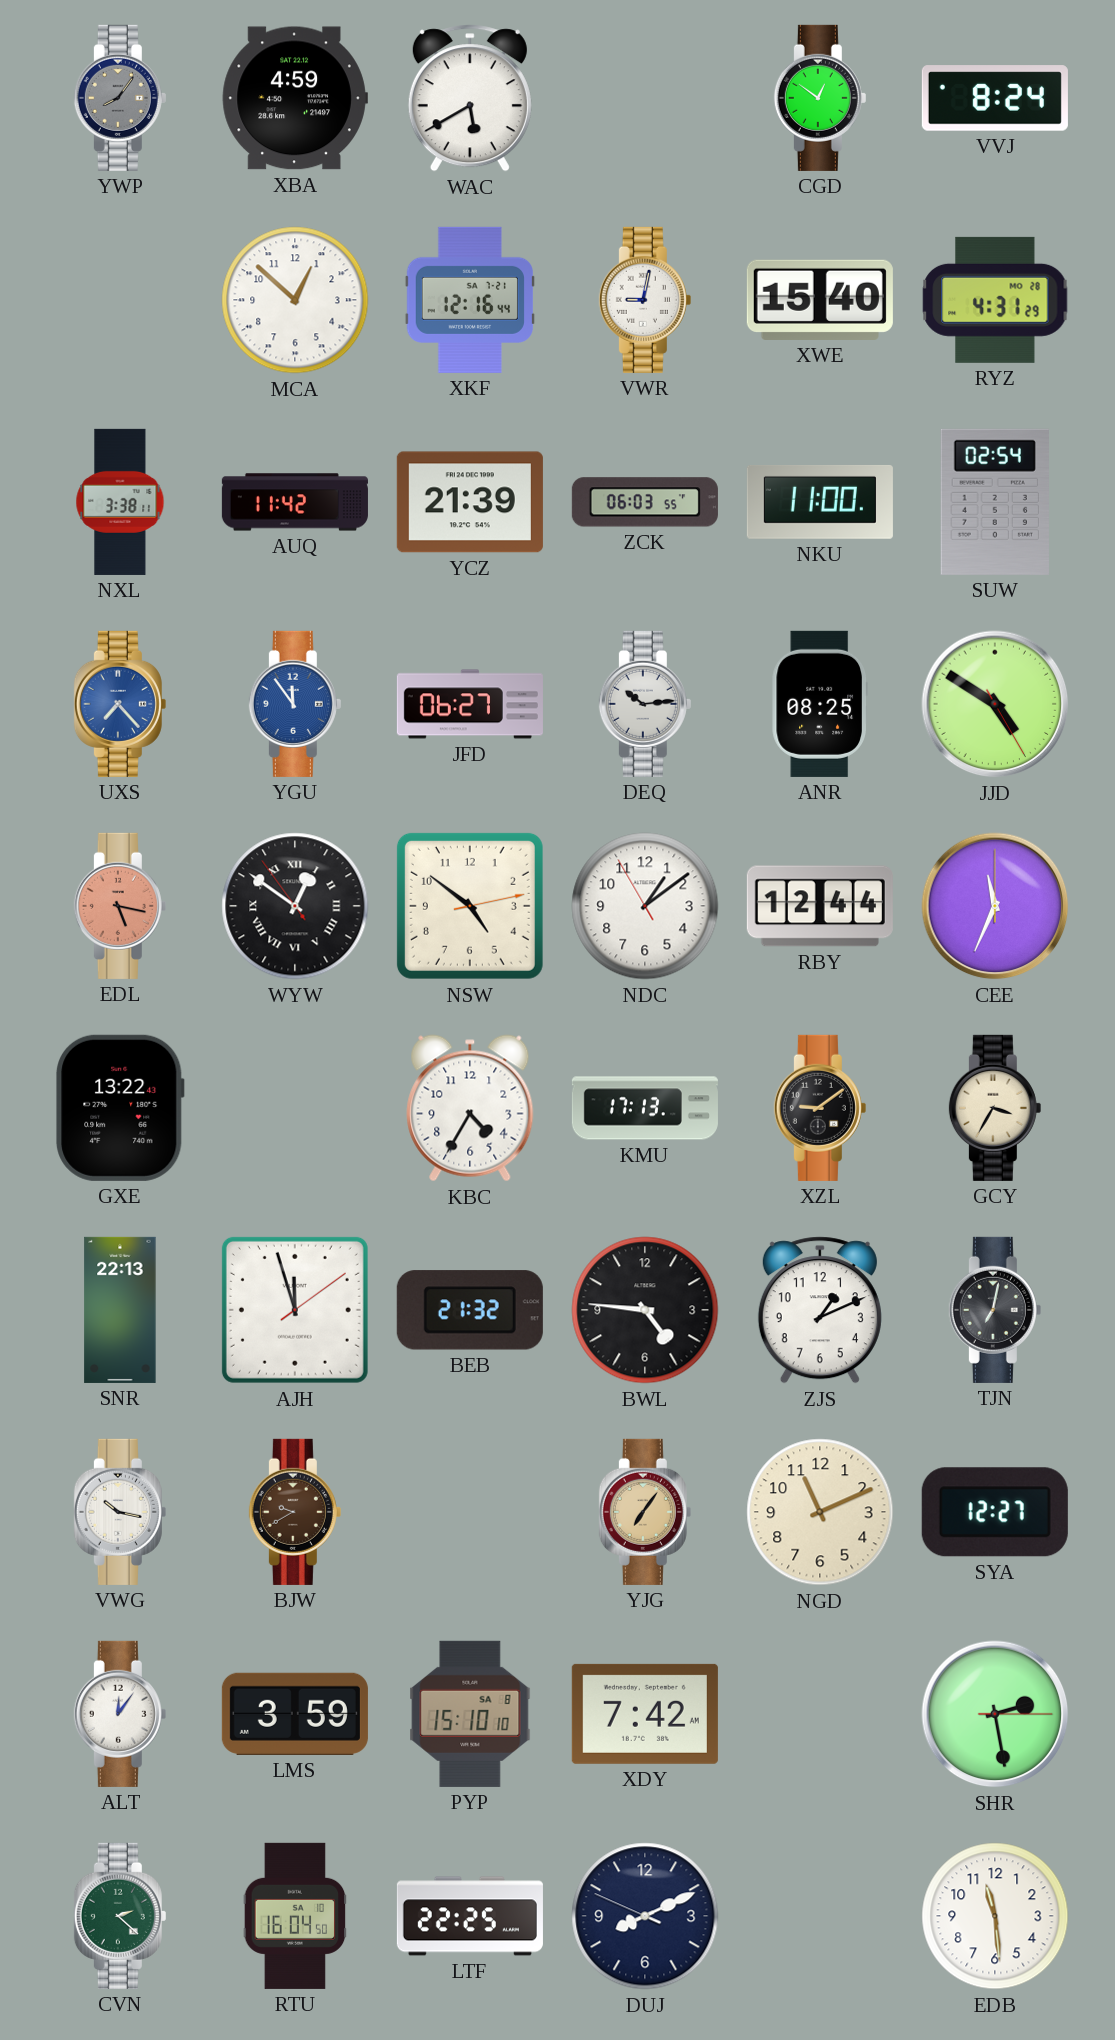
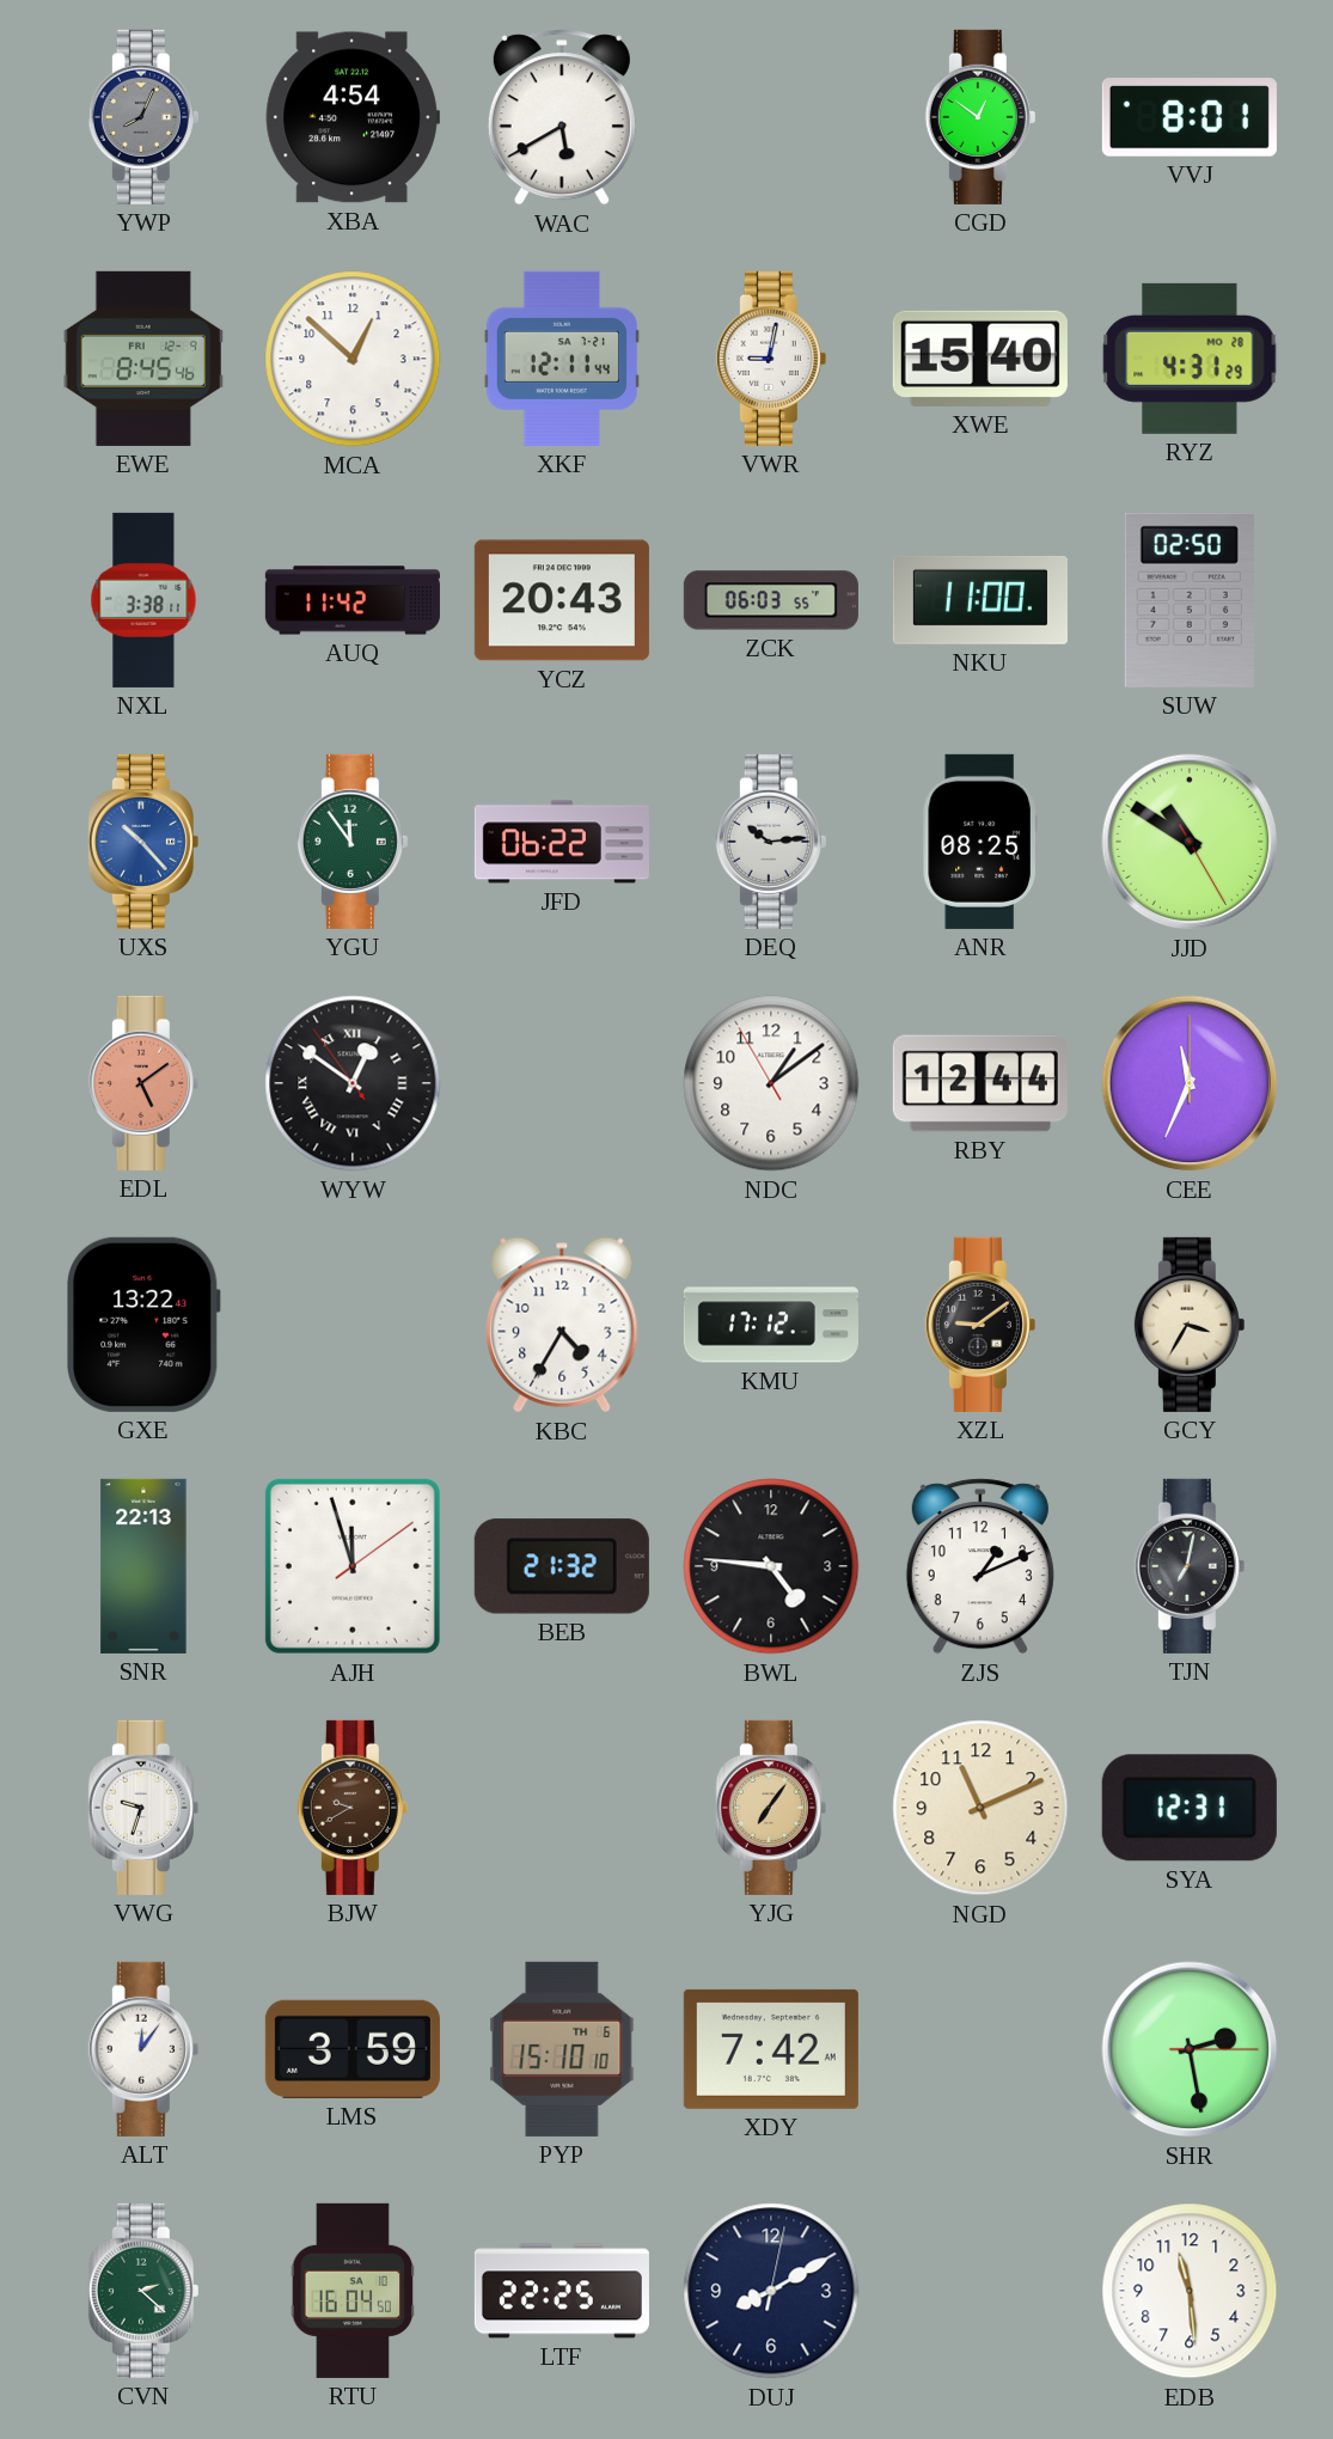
YWP: 8:06 -> 8:04 (143, 117)
XBA: 4:59 -> 4:54 (353, 117)
VVJ: 8:24 -> 8:01 (1190, 117)
EWE: none -> 8:45 (142, 359)
XKF: 12:16 -> 12:11 (562, 359)
YCZ: 21:39 -> 20:43 (562, 600)
SUW: 02:54 -> 02:50 (1190, 600)
UXS: 7:23 -> 10:23 (143, 842)
YGU dial: blue -> green (353, 842)
JFD: 06:27 -> 06:22 (562, 842)
JJD: 4:50 -> 10:50 (1190, 842)
EDL: 5:17 -> 5:09 (143, 1083)
NSW: 4:51 -> none (470, 906)
KMU: 17:13 -> 17:12 (771, 1325)
VWG: 10:17 -> 9:33 (143, 1808)
SYA: 12:27 -> 12:31 (1190, 1808)
PYP date: SA 8 -> TH 6 (562, 2049)
DUJ: 8:10:49 -> 8:10:02 (771, 2291)
